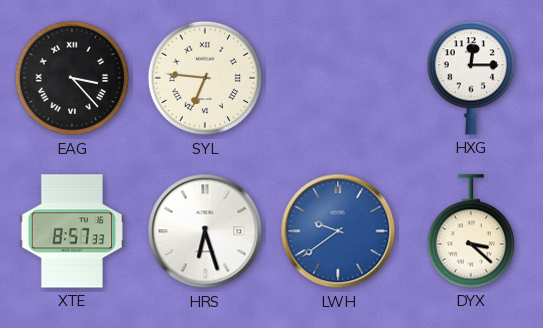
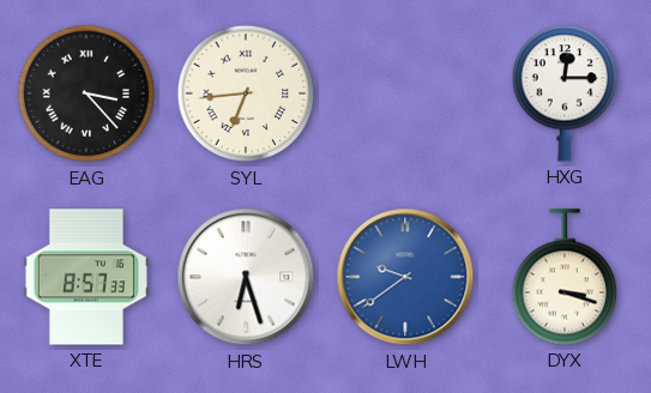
SYL: 6:46 -> 6:44 (246, 93)
DYX: 3:22 -> 3:18 (563, 277)
